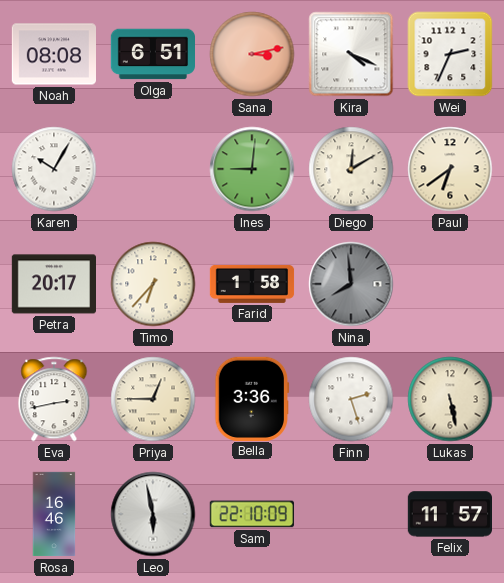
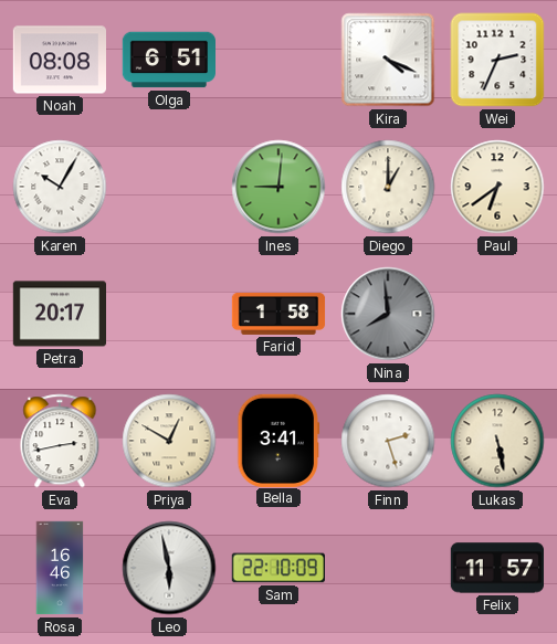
Sana: 3:13 -> none (252, 54)
Diego: 12:10 -> 1:00 (388, 187)
Timo: 6:37 -> none (153, 284)
Priya: 12:45 -> 12:50 (169, 441)
Bella: 3:36 -> 3:41 (278, 440)
